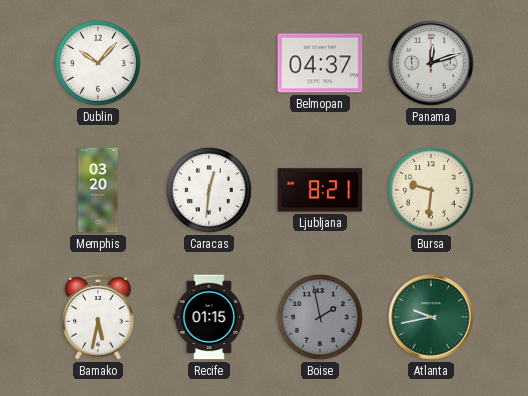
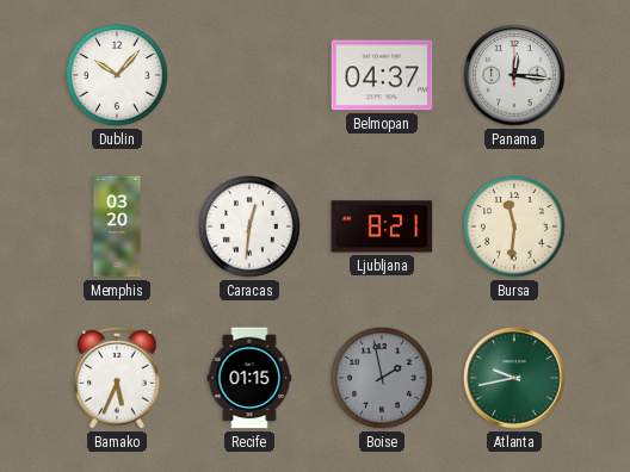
Panama: 12:12 -> 12:16 (514, 75)
Bursa: 9:31 -> 11:31 (514, 226)
Bamako: 5:32 -> 5:34 (117, 378)
